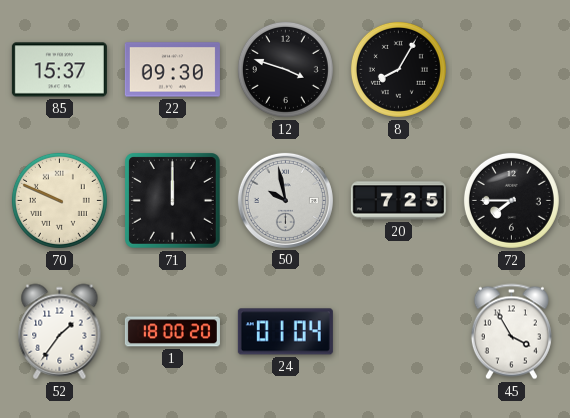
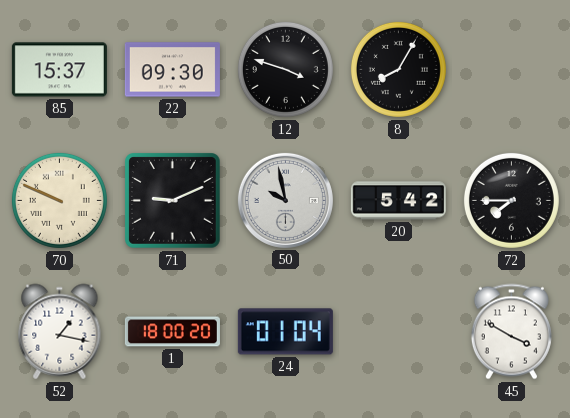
71: 12:00 -> 9:11 (173, 201)
20: 7:25 -> 5:42 (398, 201)
52: 1:36 -> 1:17 (60, 332)
45: 3:55 -> 3:50 (511, 332)
